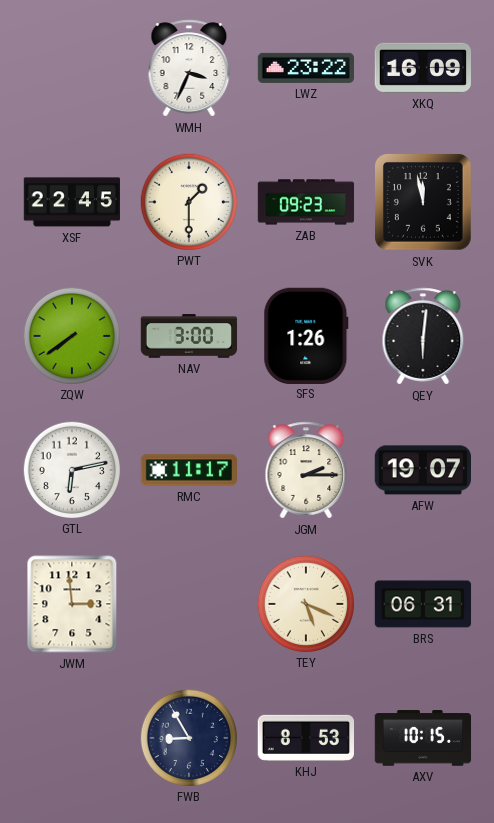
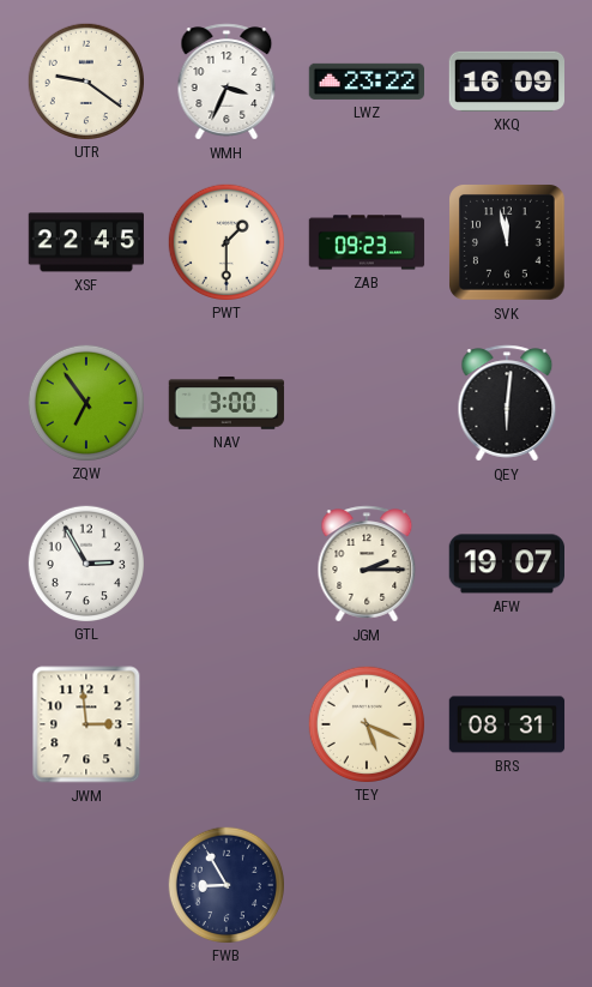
UTR: none -> 9:21 (85, 80)
ZQW: 7:39 -> 6:54 (85, 402)
SFS: 1:26 -> none (306, 335)
GTL: 6:13 -> 2:55 (85, 562)
RMC: 11:17 -> none (188, 470)
BRS: 06:31 -> 08:31 (507, 724)
KHJ: 8:53 -> none (305, 738)
AXV: 10:15 -> none (423, 738)
